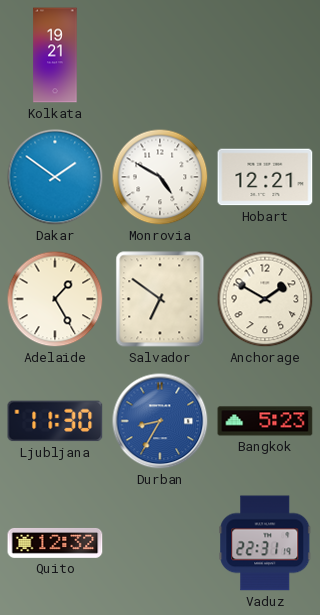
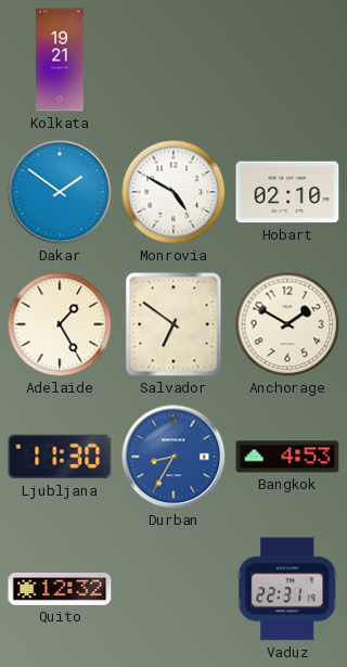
Hobart: 12:21 -> 02:10 (287, 192)
Bangkok: 5:23 -> 4:53 (287, 457)
